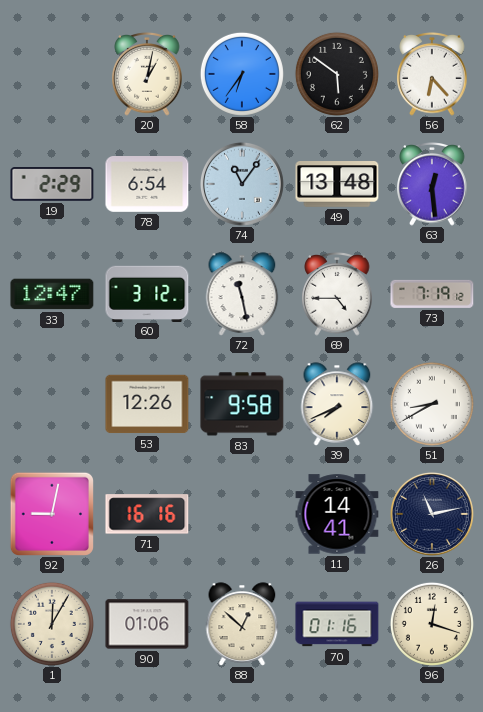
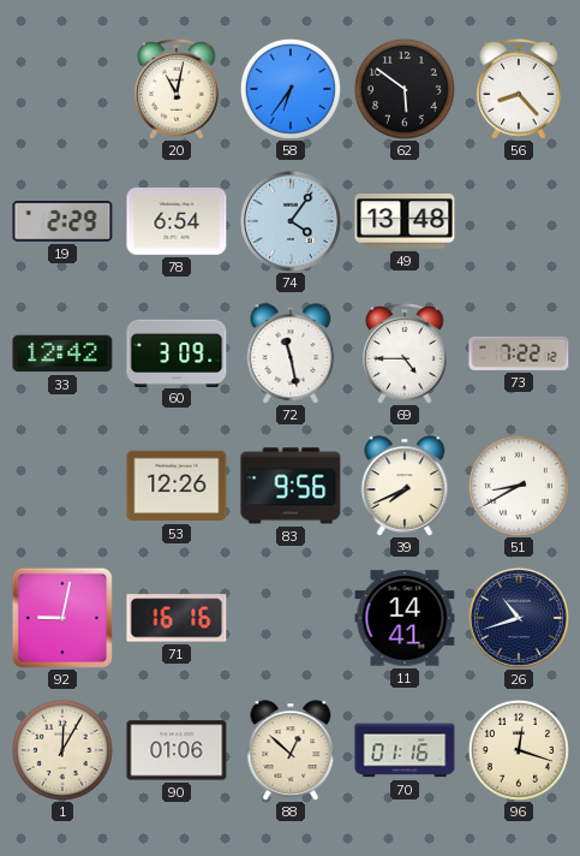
20: 1:02 -> 11:02 (177, 90)
56: 6:23 -> 8:23 (519, 90)
74: 11:06 -> 4:06 (291, 221)
63: 12:29 -> none (432, 185)
33: 12:47 -> 12:42 (62, 353)
60: 3:12 -> 3:09 (177, 352)
73: 7:19 -> 7:22 (519, 353)
83: 9:58 -> 9:56 (291, 486)
26: 11:13 -> 10:42 (519, 618)
